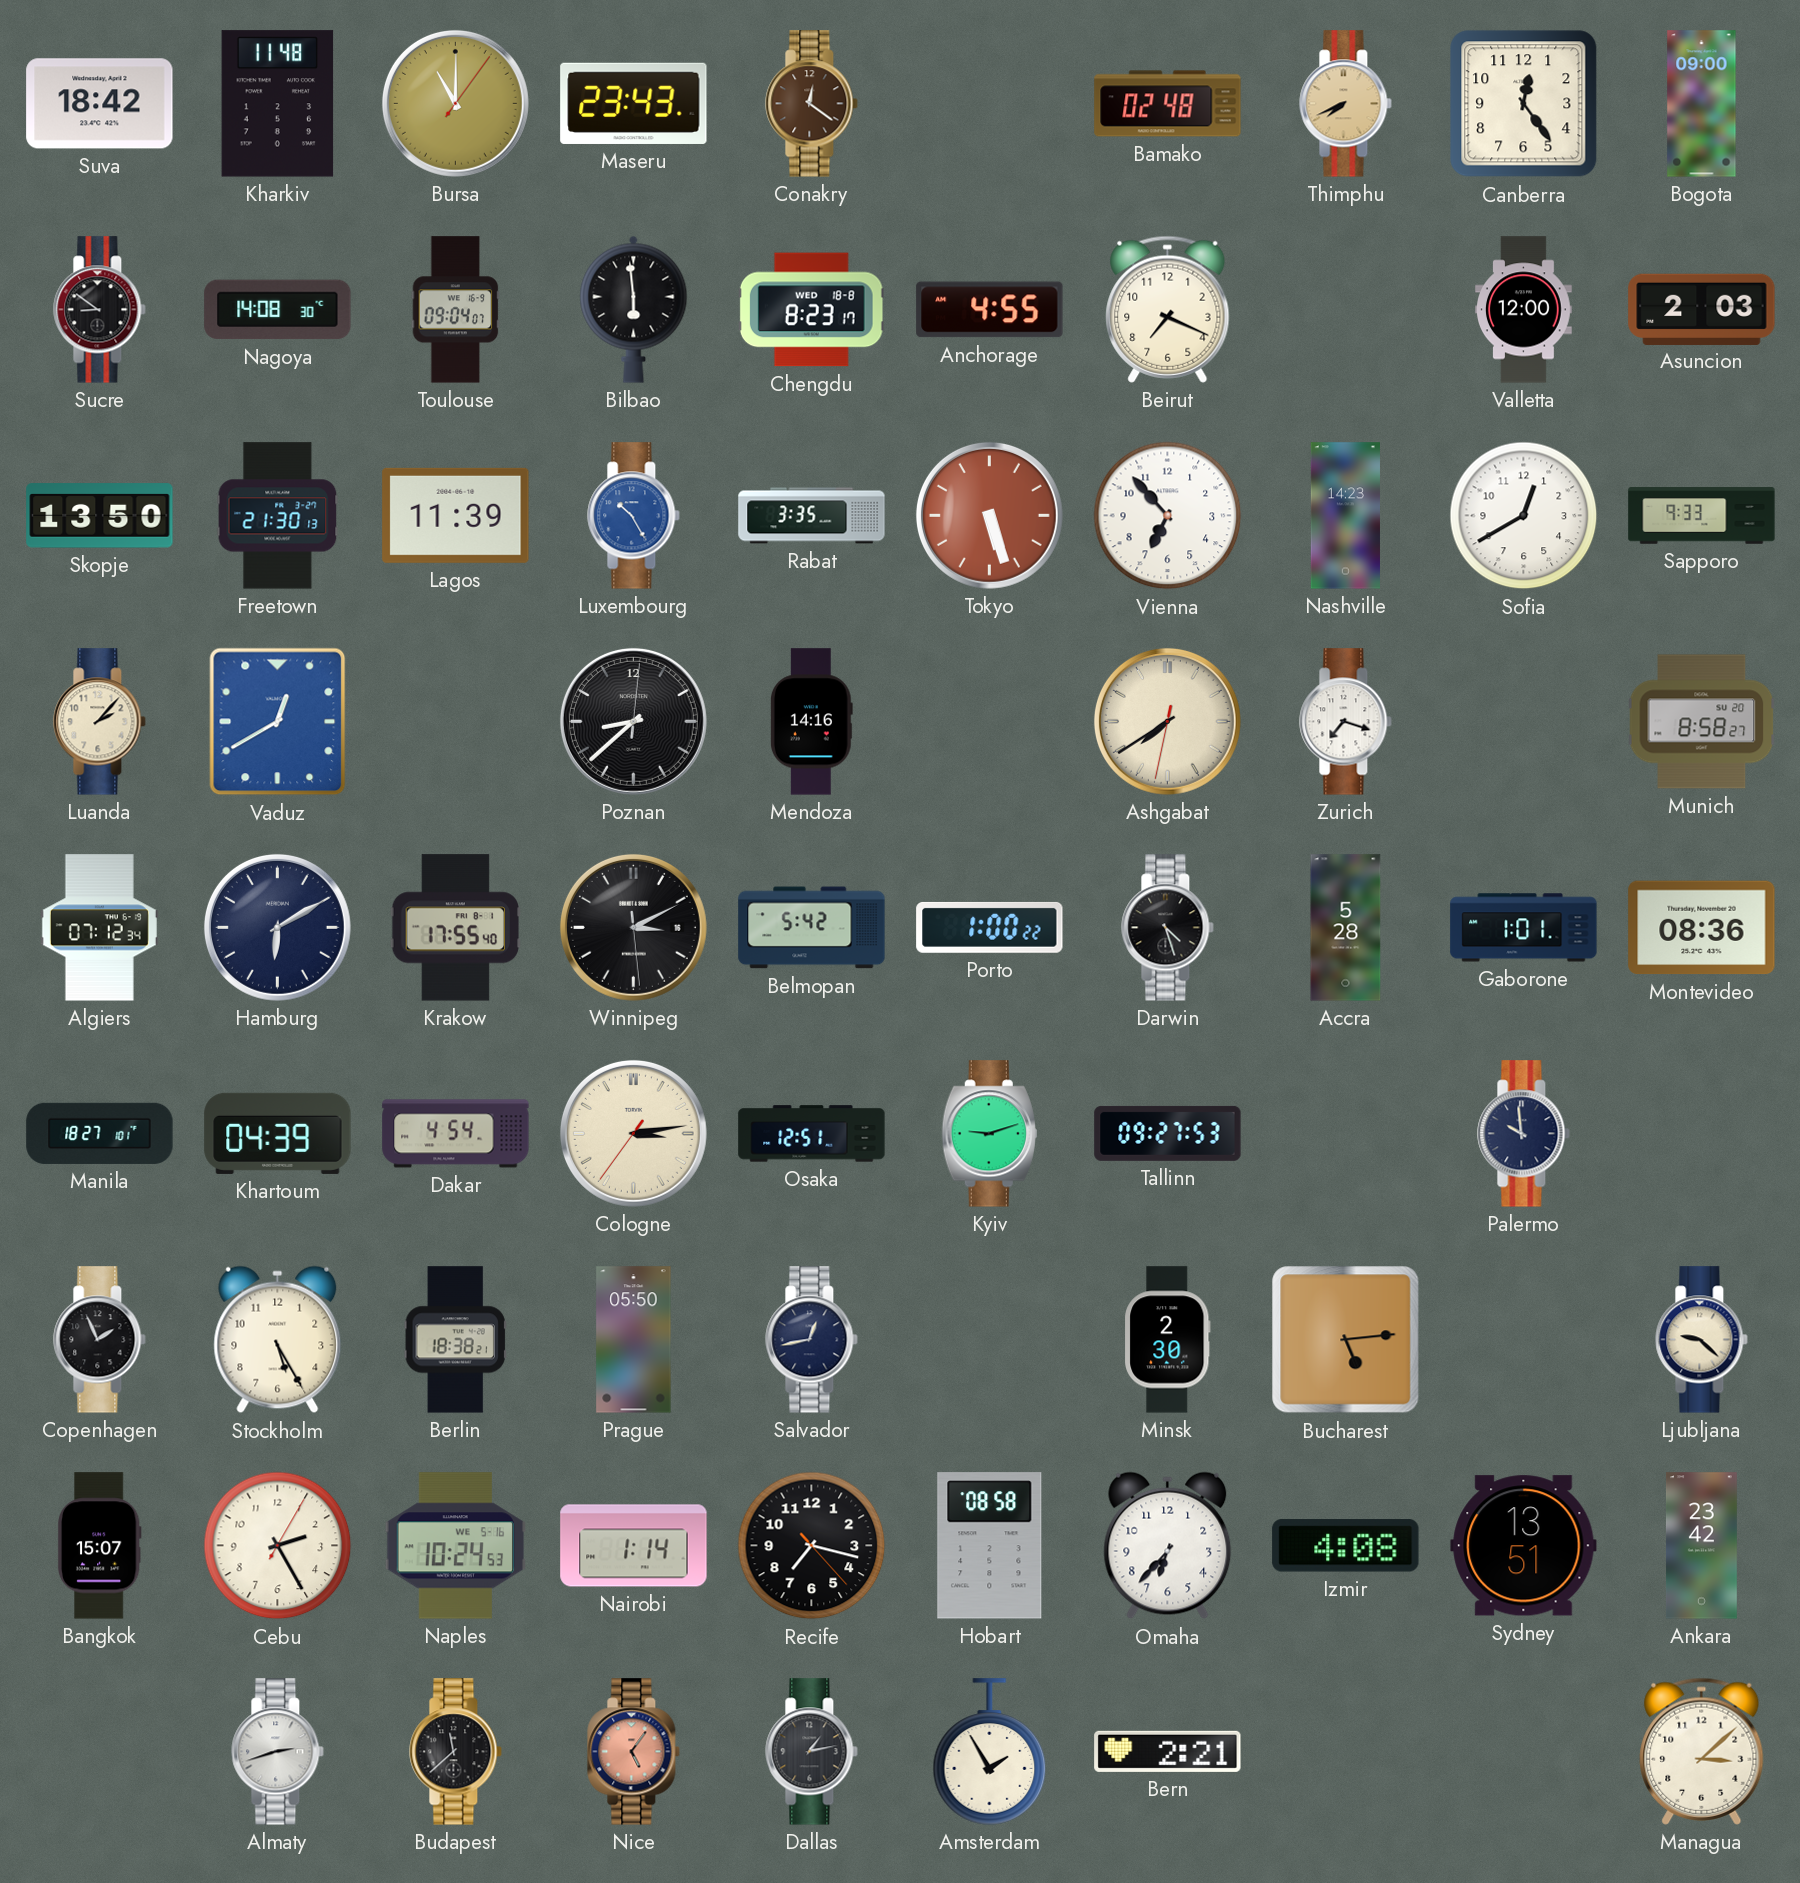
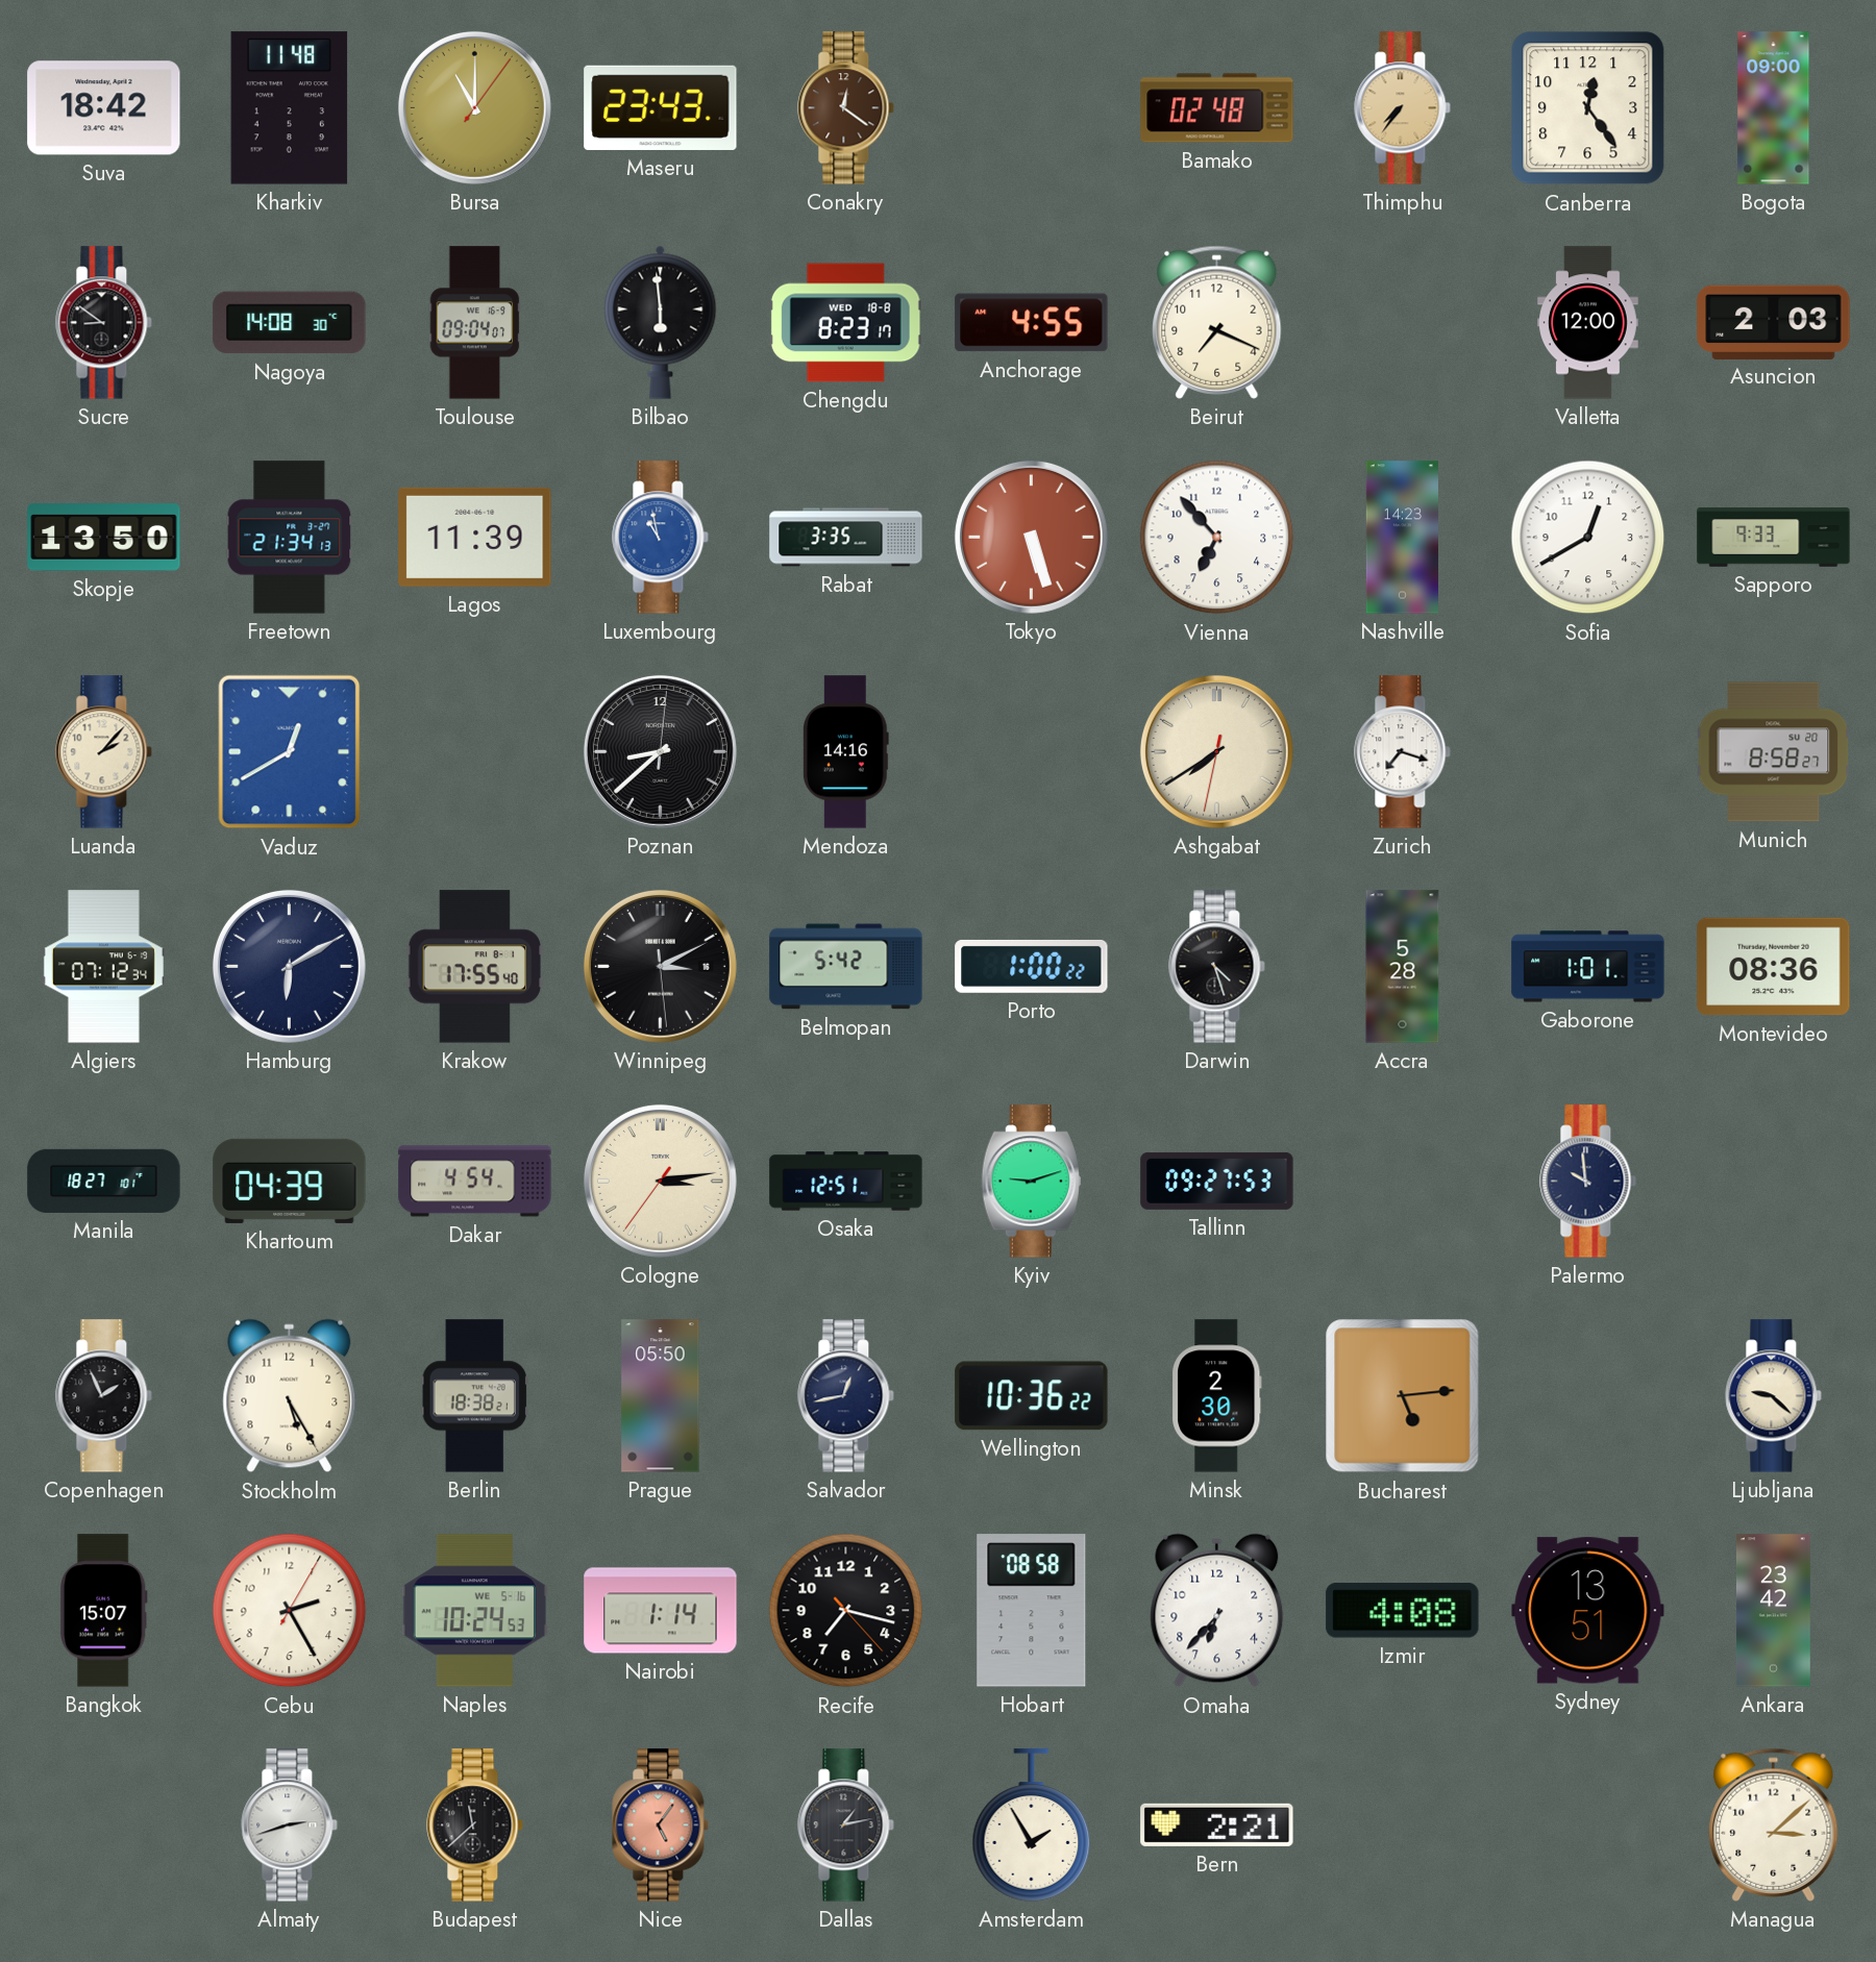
Thimphu: 7:41 -> 7:36 (1403, 108)
Freetown: 21:30 -> 21:34 (290, 538)
Luxembourg: 10:25 -> 10:58 (661, 538)
Wellington: none -> 10:36 (1032, 1396)
